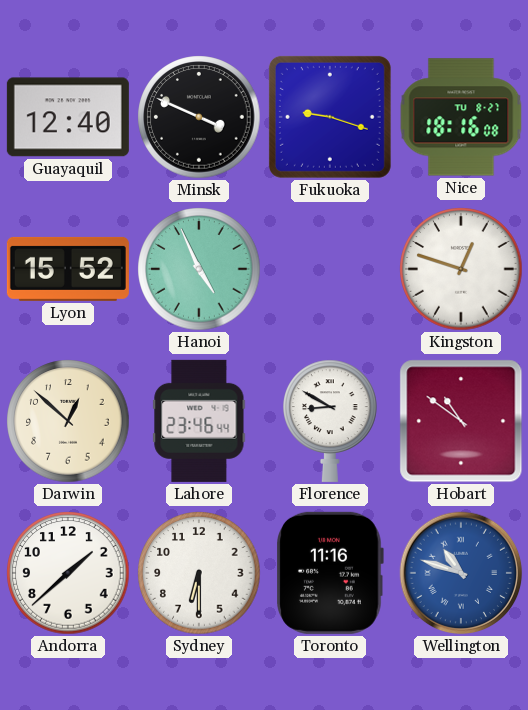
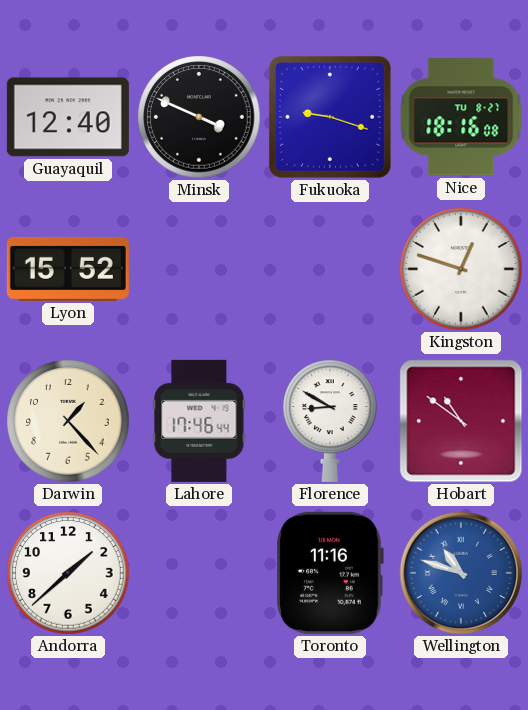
Hanoi: 4:56 -> none (199, 269)
Darwin: 12:52 -> 1:23 (68, 421)
Lahore: 23:46 -> 17:46 (199, 421)
Sydney: 6:30 -> none (199, 573)
